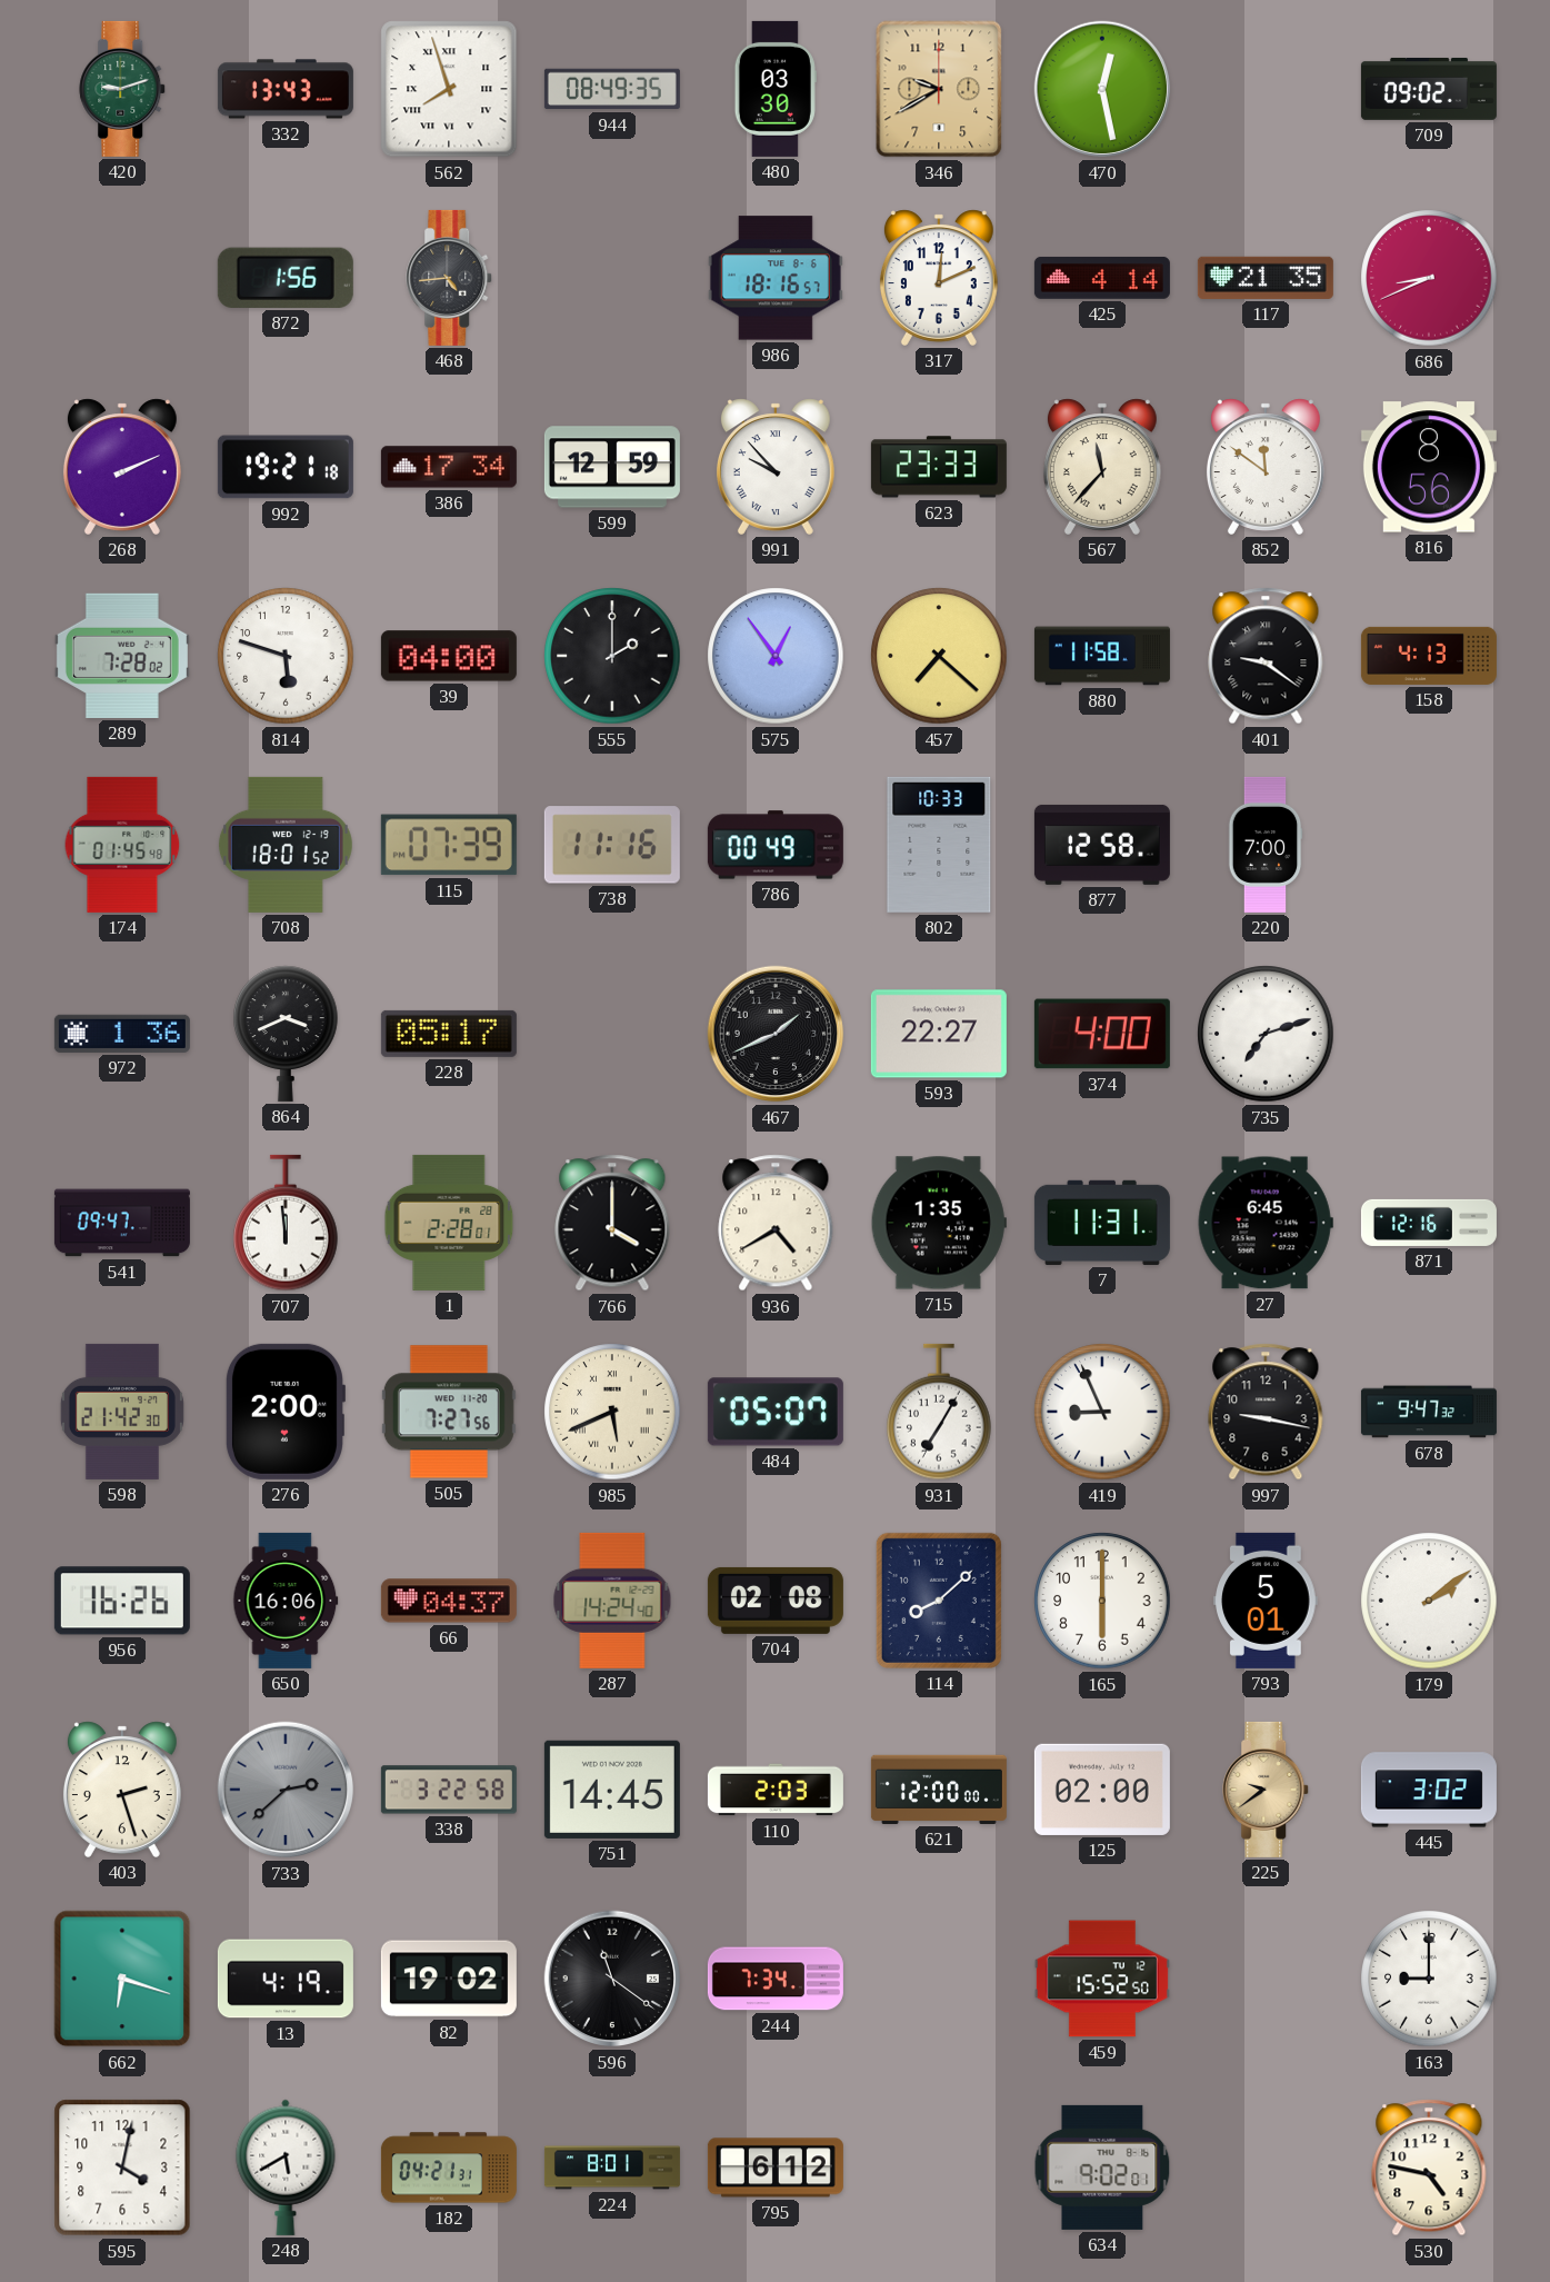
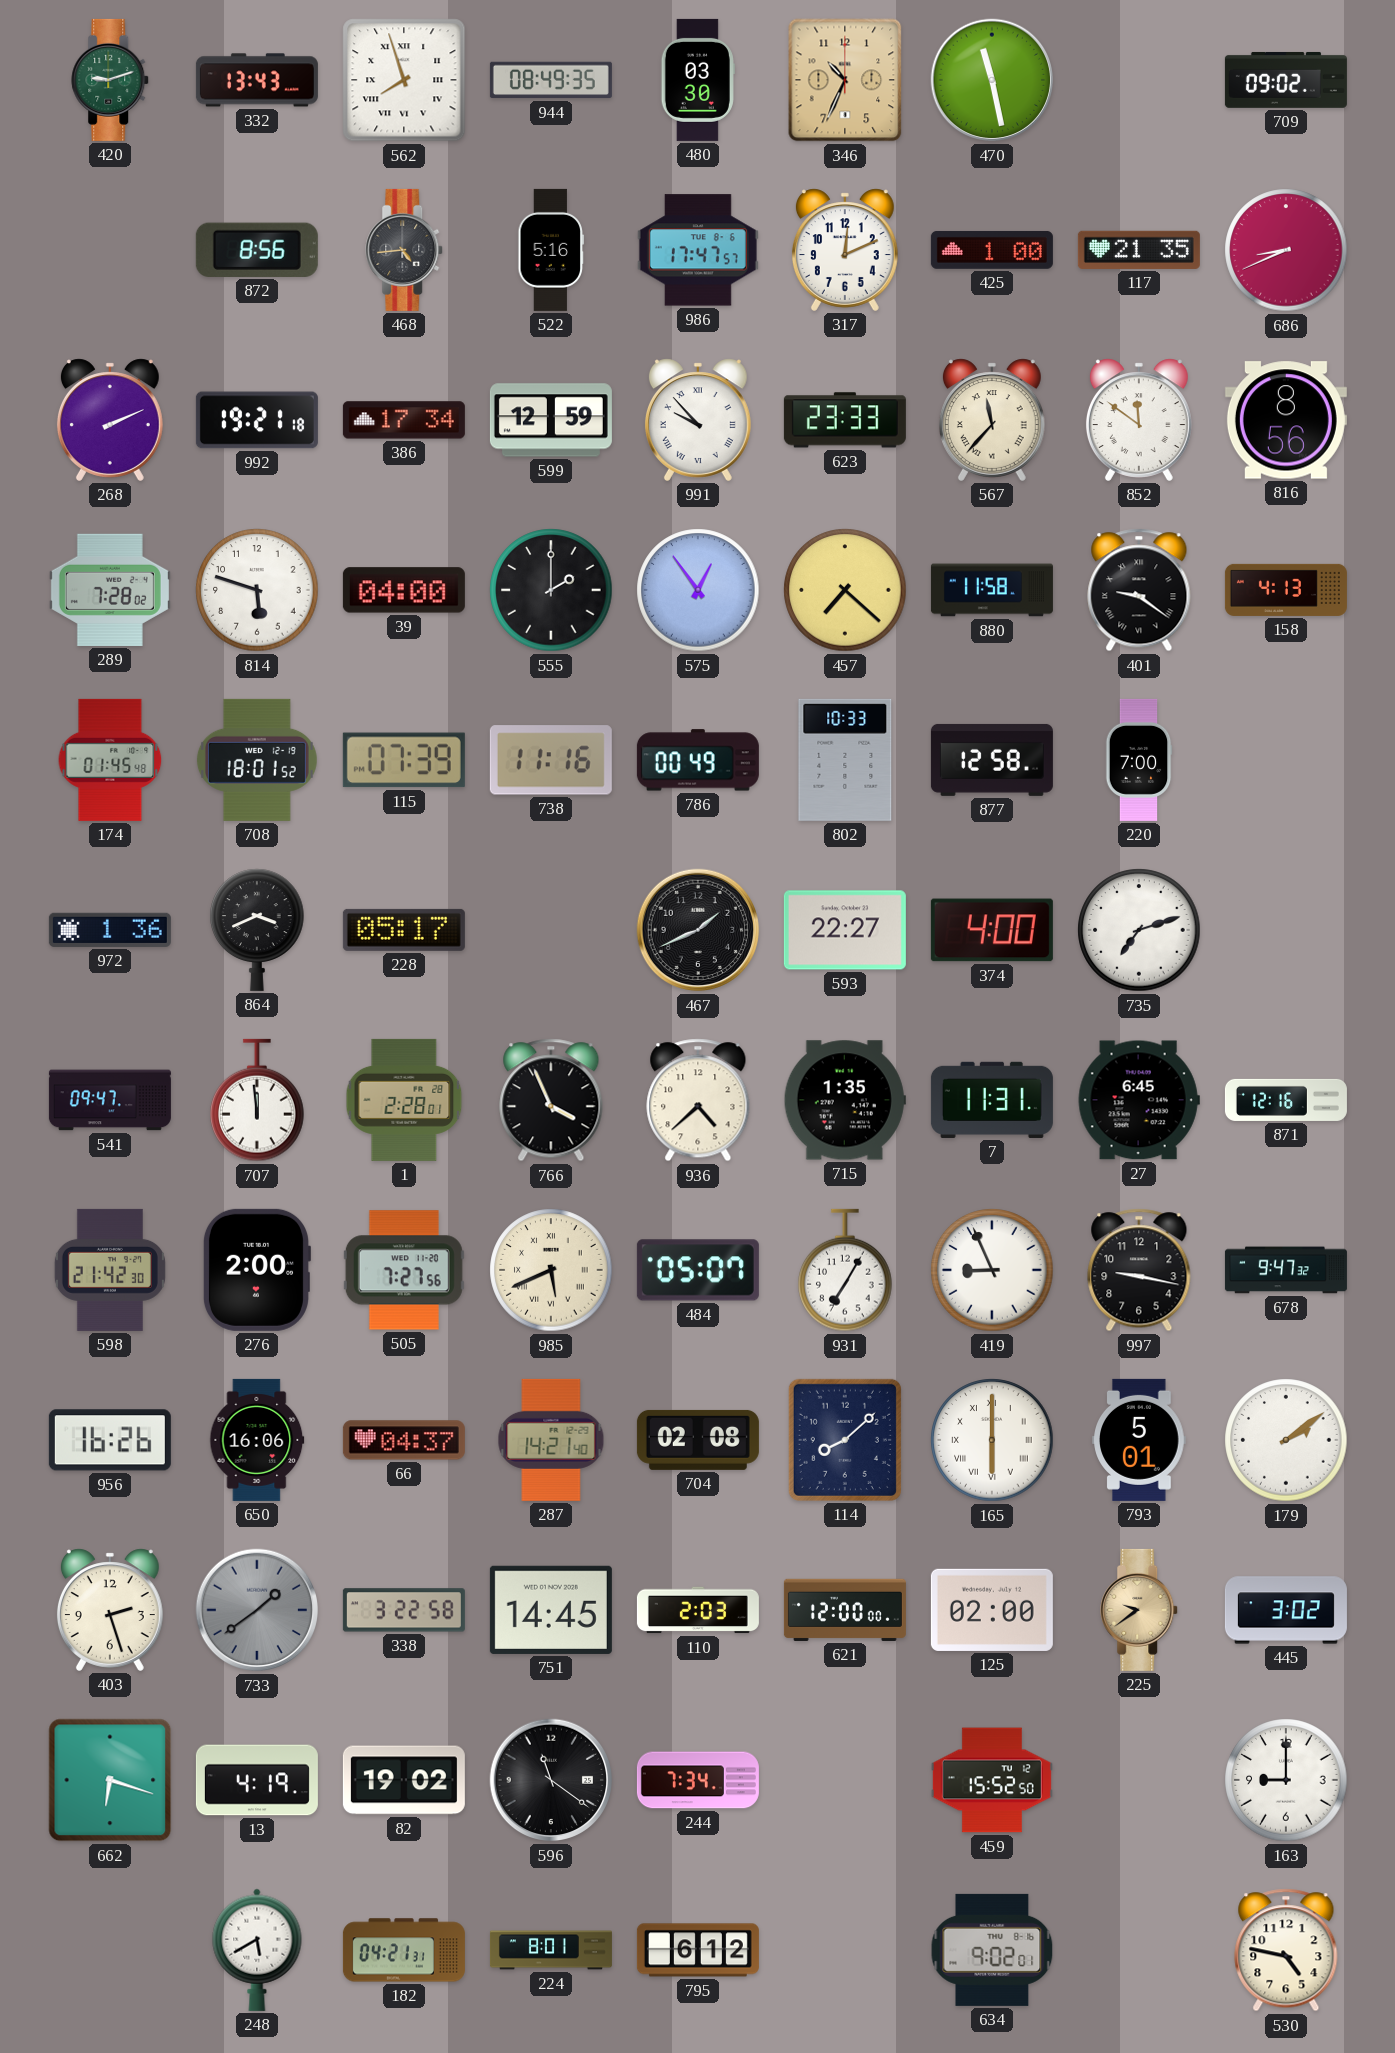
346: 9:40 -> 10:34 (845, 80)
470: 12:28 -> 11:28 (992, 80)
872: 1:56 -> 8:56 (257, 250)
522: none -> 5:16 (551, 250)
986: 18:16 -> 17:47 (698, 250)
425: 4:14 -> 1:00 (992, 250)
766: 4:00 -> 3:56 (551, 1100)
936: 4:40 -> 4:38 (698, 1100)
287: 14:24 -> 14:21 (551, 1440)
165 numerals: Arabic -> Roman (992, 1440)
733: 2:38 -> 1:39 (257, 1610)
595: 4:02 -> none (122, 2168)
